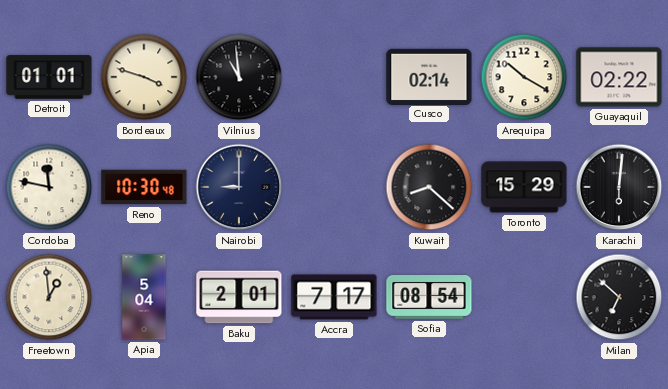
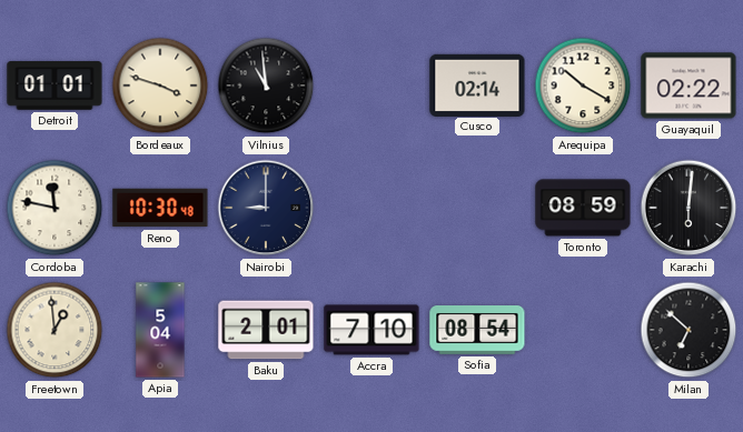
Kuwait: 8:22 -> none (429, 187)
Toronto: 15:29 -> 08:59 (583, 208)
Accra: 7:17 -> 7:10 (371, 330)
